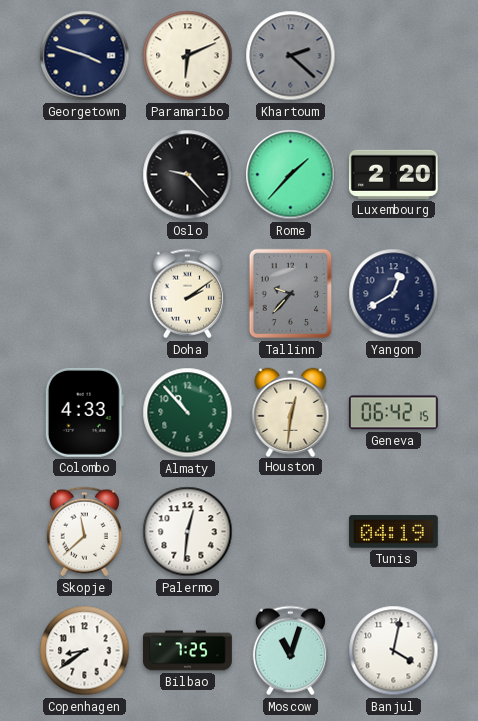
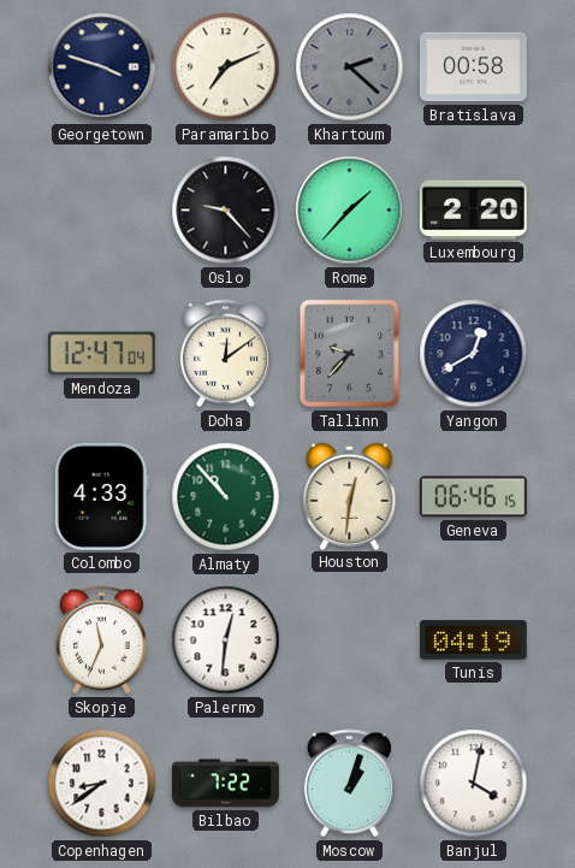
Paramaribo: 6:11 -> 7:11 (226, 67)
Bratislava: none -> 00:58 (473, 67)
Mendoza: none -> 12:47 (101, 354)
Doha: 2:09 -> 12:09 (225, 354)
Geneva: 06:42 -> 06:46 (473, 497)
Skopje: 11:38 -> 11:34 (101, 640)
Bilbao: 7:25 -> 7:22 (226, 784)
Moscow: 11:03 -> 1:03 (349, 784)
